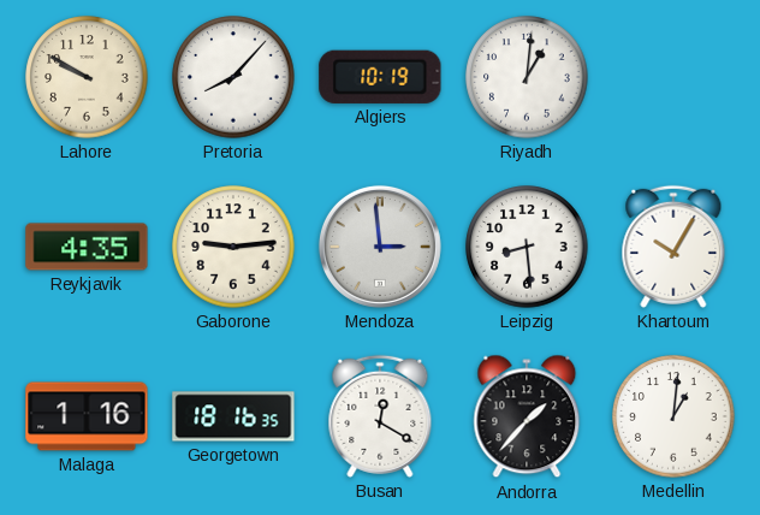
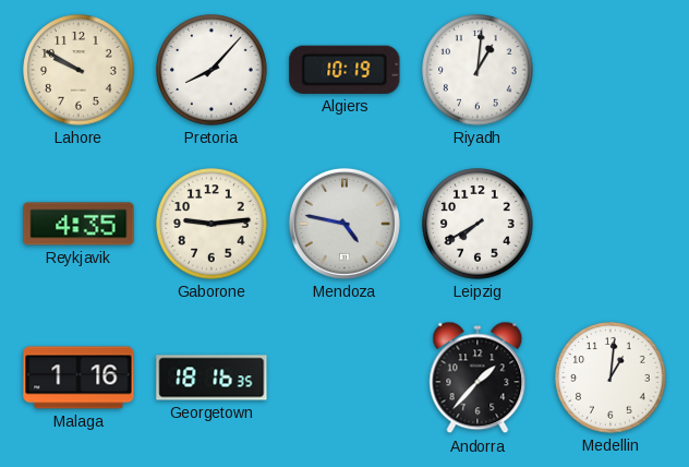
Mendoza: 2:59 -> 4:47 (344, 224)
Leipzig: 8:29 -> 7:40 (478, 224)
Khartoum: 10:05 -> none (673, 247)
Busan: 12:20 -> none (380, 416)
